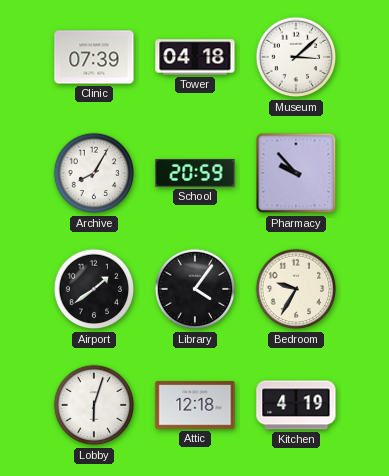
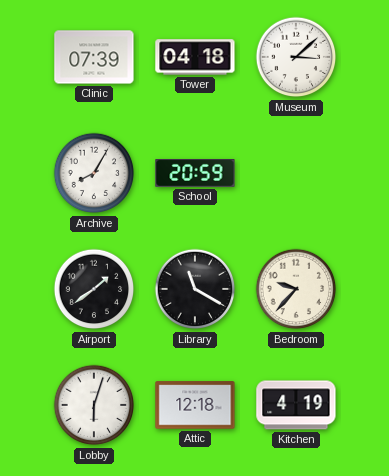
Pharmacy: 9:53 -> none (296, 173)
Library: 4:06 -> 11:20 (195, 289)
Bedroom: 9:35 -> 9:37 (296, 289)
